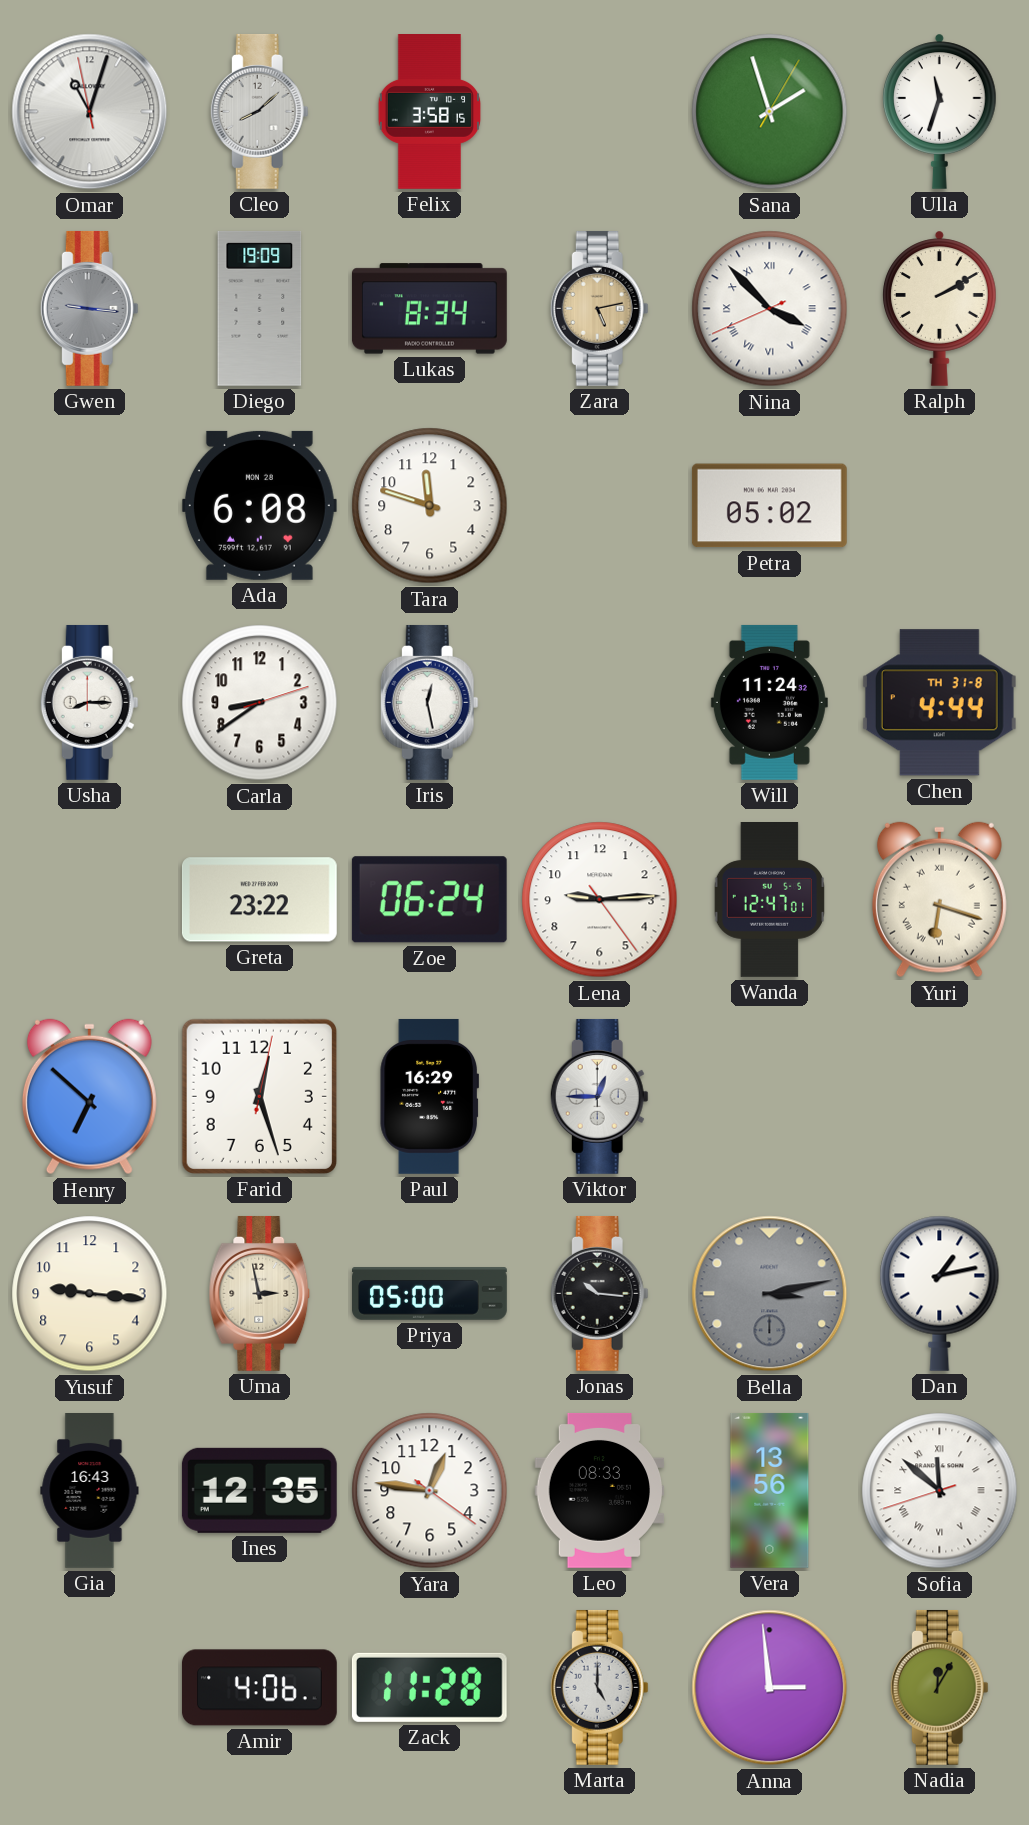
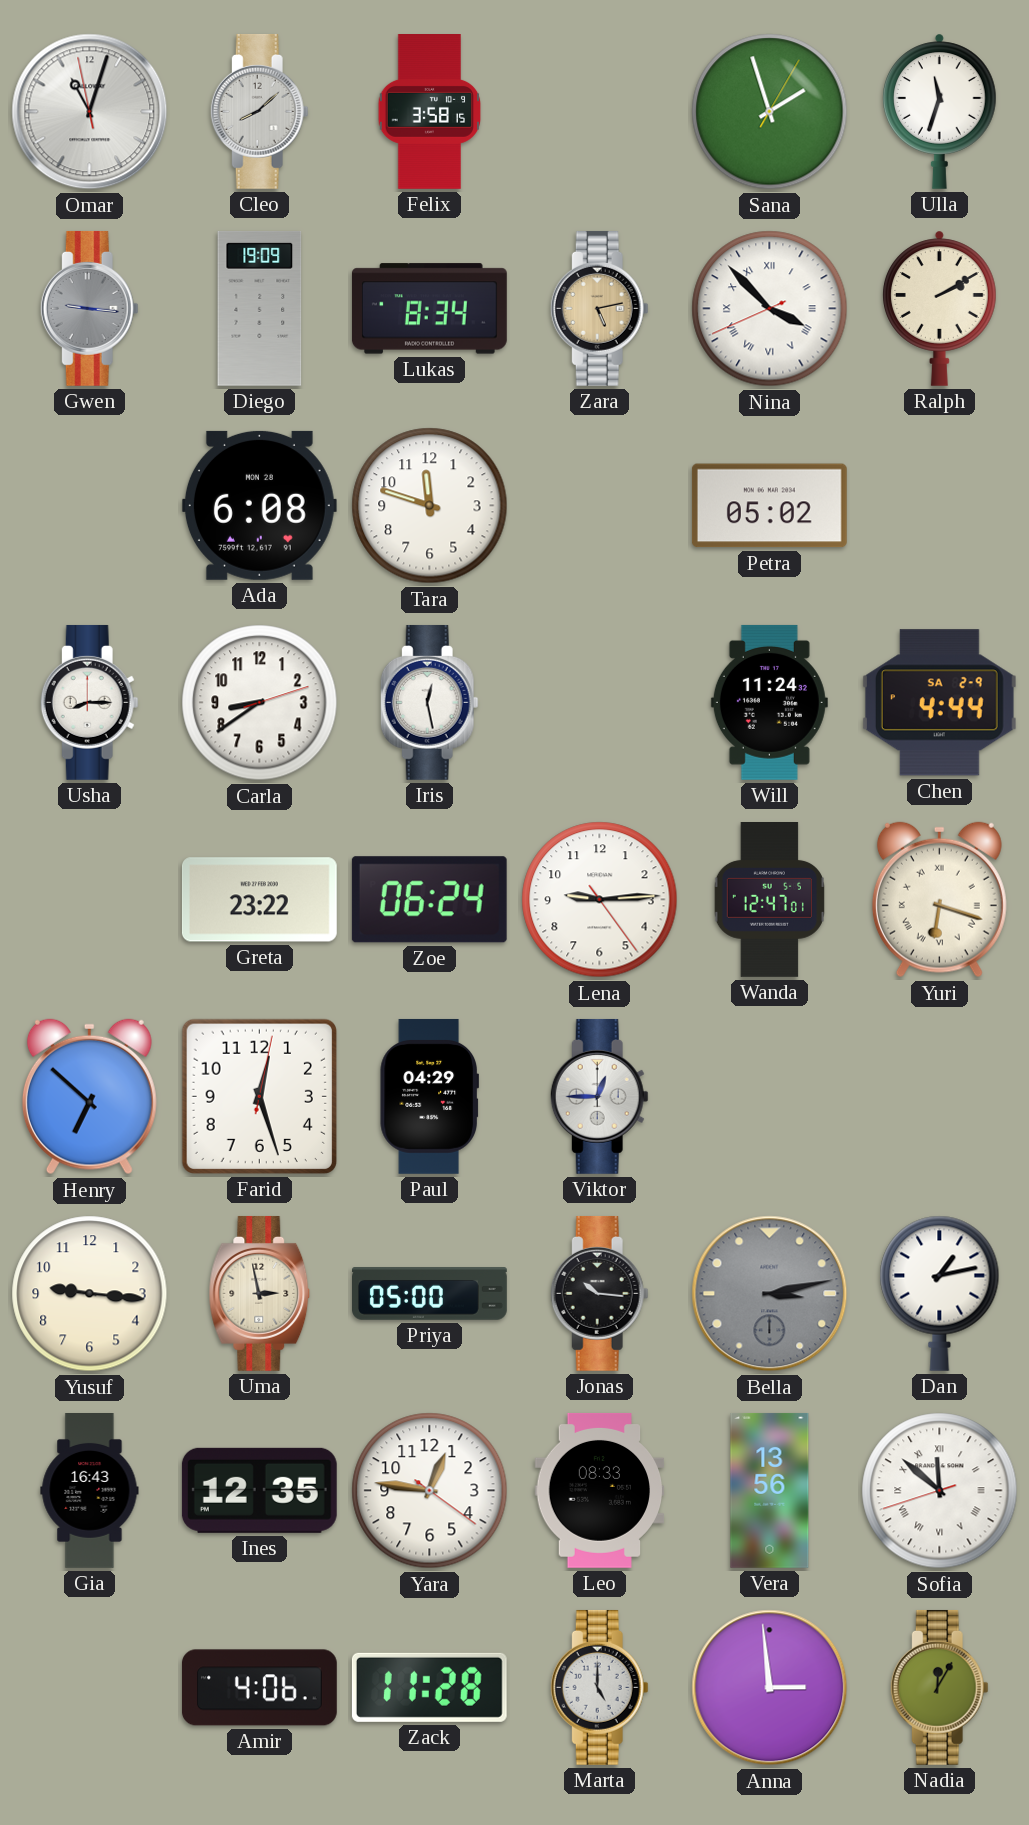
Chen date: TH 31-8 -> SA 2-9 (939, 703)
Paul: 16:29 -> 04:29 (429, 1096)
